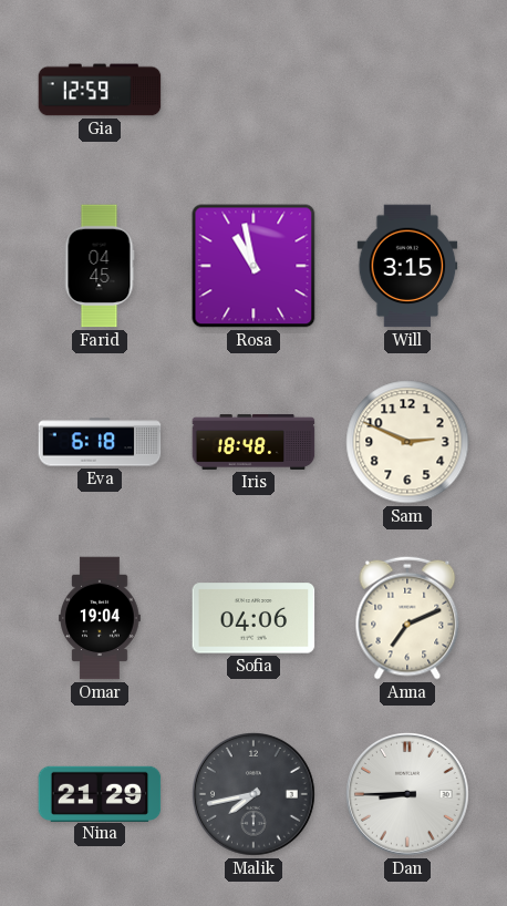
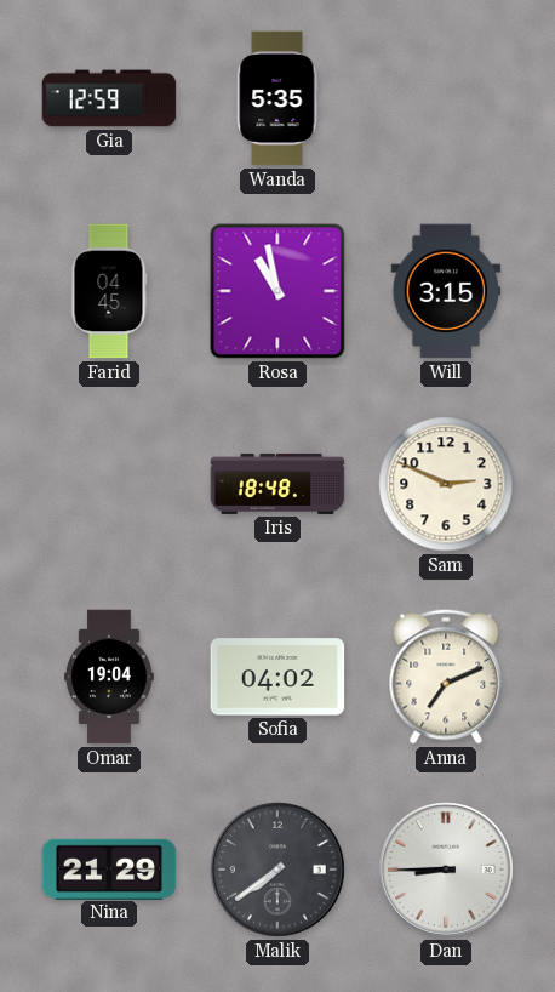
Wanda: none -> 5:35 (277, 98)
Eva: 6:18 -> none (100, 442)
Sofia: 04:06 -> 04:02 (277, 677)
Malik: 7:43 -> 7:39 (279, 871)
